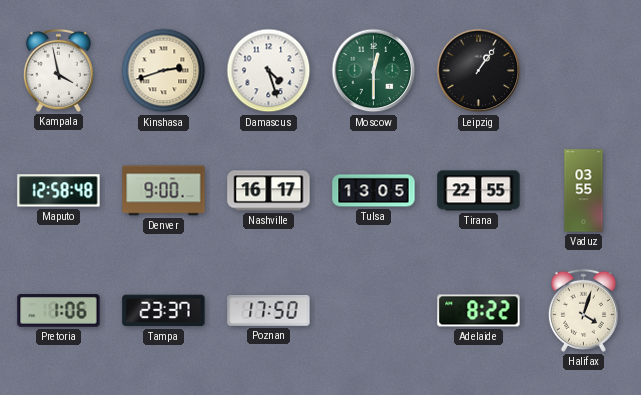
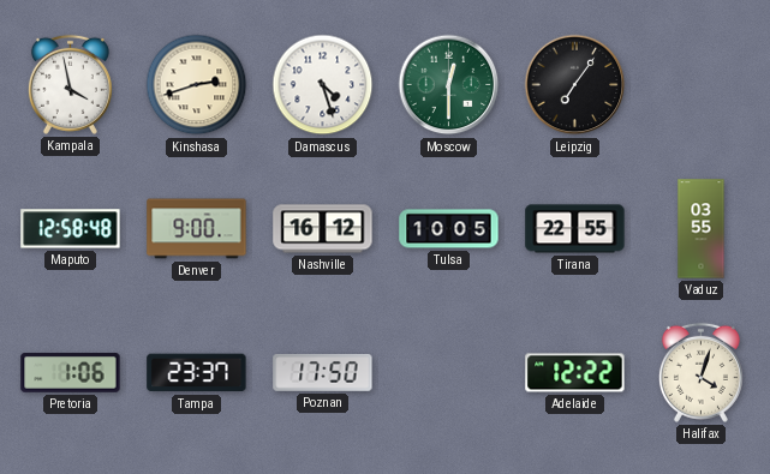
Leipzig: 1:06 -> 7:06 (575, 85)
Nashville: 16:17 -> 16:12 (323, 229)
Tulsa: 13:05 -> 10:05 (449, 229)
Adelaide: 8:22 -> 12:22 (575, 373)
